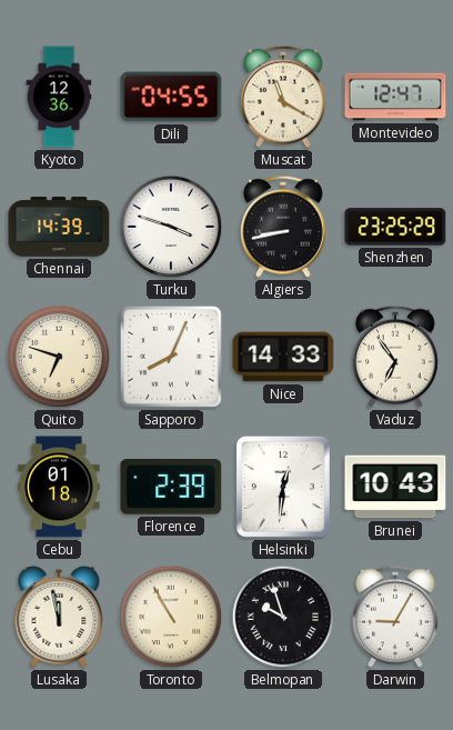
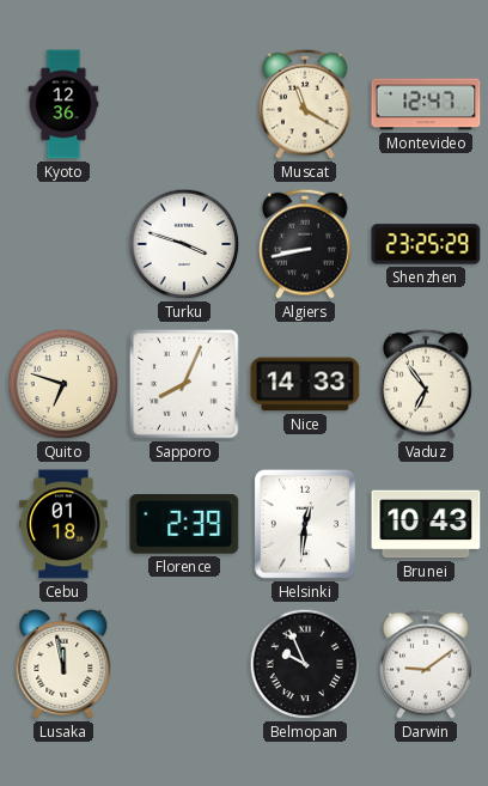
Dili: 04:55 -> none (171, 97)
Chennai: 14:39 -> none (59, 227)
Toronto: 10:55 -> none (171, 617)
Belmopan: 9:57 -> 9:56 (305, 664)
Darwin: 9:05 -> 9:09 (426, 664)
